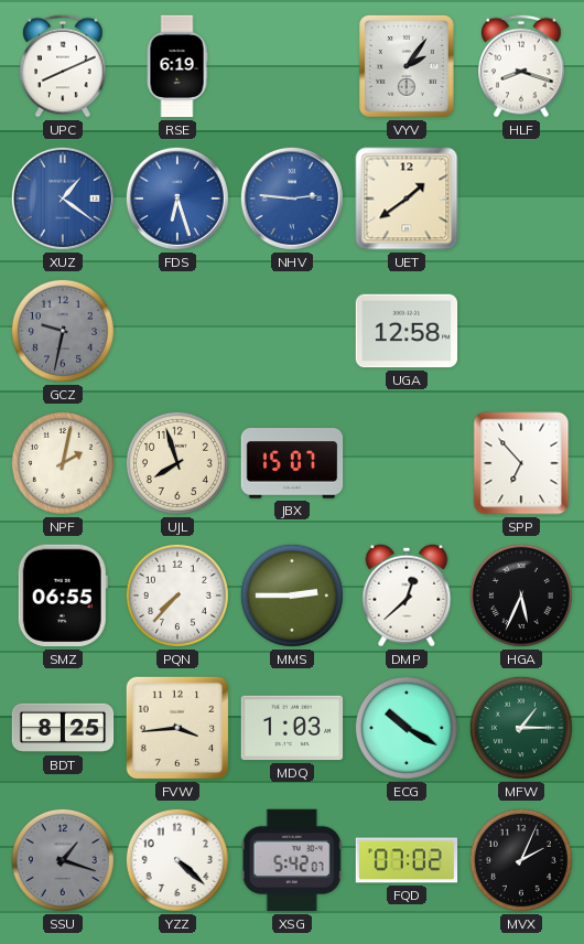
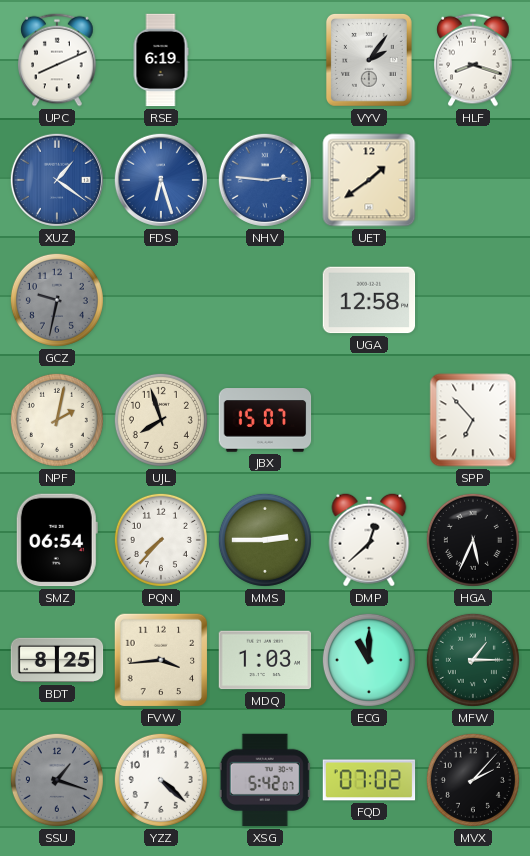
SMZ: 06:55 -> 06:54 (57, 540)
ECG: 10:20 -> 11:00 (369, 660)
MVX: 2:04 -> 2:07 (473, 780)
